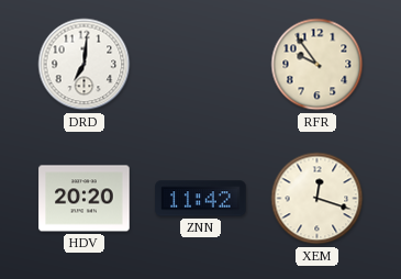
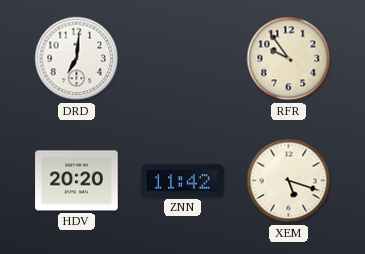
XEM: 12:18 -> 5:18 (289, 181)
